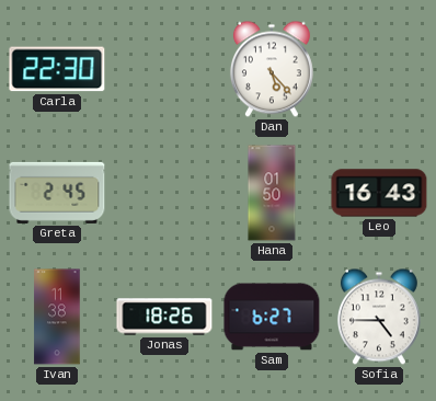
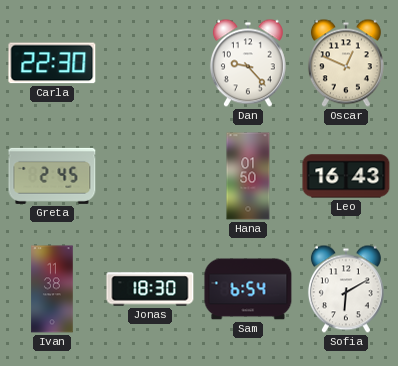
Dan: 5:23 -> 9:23 (248, 63)
Oscar: none -> 12:49 (346, 63)
Jonas: 18:26 -> 18:30 (150, 289)
Sam: 6:27 -> 6:54 (248, 289)
Sofia: 4:45 -> 6:10 (346, 289)
